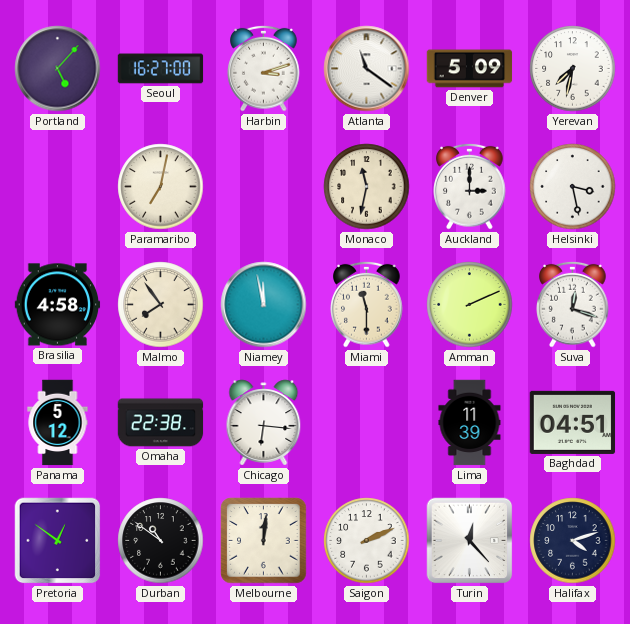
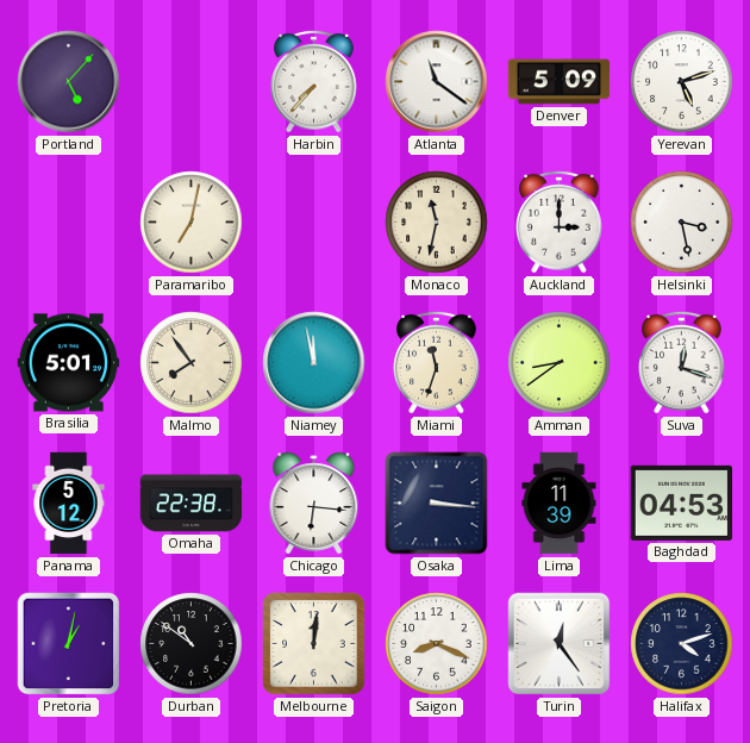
Seoul: 16:27 -> none (161, 69)
Harbin: 3:12 -> 7:37 (314, 81)
Yerevan: 7:32 -> 5:12 (682, 82)
Brasilia: 4:58 -> 5:01 (69, 363)
Miami: 11:30 -> 11:33 (437, 362)
Amman: 2:11 -> 8:39 (560, 363)
Osaka: none -> 3:16 (437, 504)
Baghdad: 04:51 -> 04:53 (682, 502)
Pretoria: 12:51 -> 1:02 (69, 644)
Saigon: 2:11 -> 8:19 (437, 644)
Turin: 12:23 -> 12:24 (560, 644)
